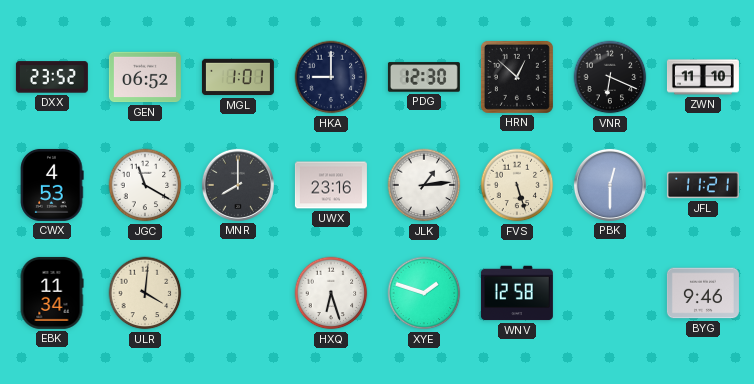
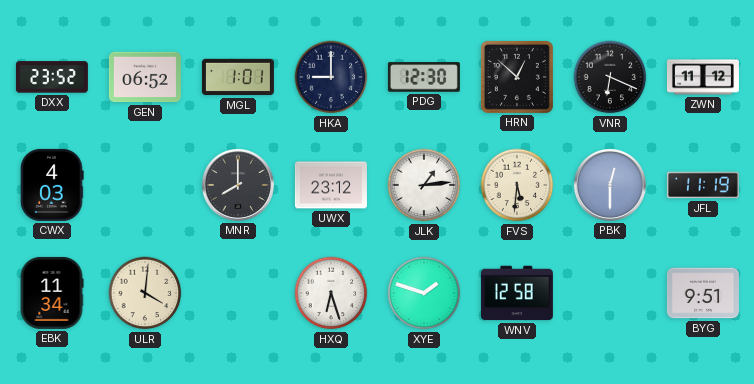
ZWN: 11:10 -> 11:12 (703, 77)
CWX: 4:53 -> 4:03 (52, 185)
JGC: 11:20 -> none (145, 185)
UWX: 23:16 -> 23:12 (331, 185)
FVS: 5:27 -> 5:31 (517, 185)
JFL: 11:21 -> 11:19 (703, 185)
BYG: 9:46 -> 9:51 (703, 293)
